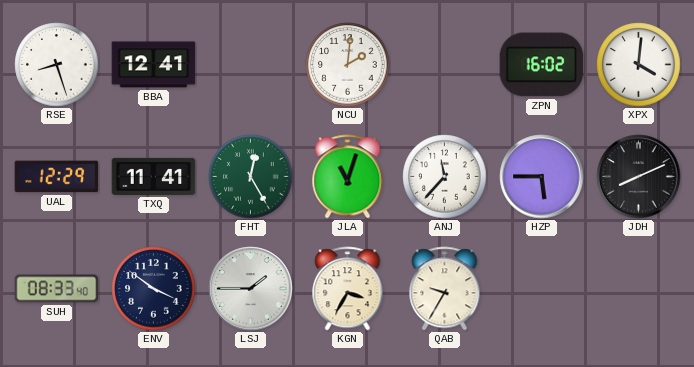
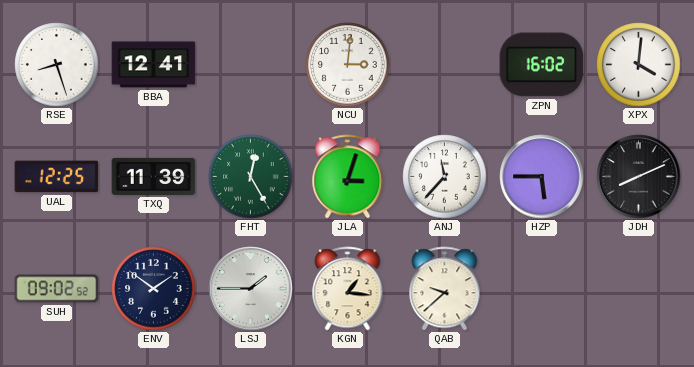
NCU: 2:01 -> 3:01 (348, 65)
UAL: 12:29 -> 12:25 (57, 177)
TXQ: 11:41 -> 11:39 (154, 176)
JLA: 11:03 -> 3:03 (348, 177)
SUH: 08:33 -> 09:02 (57, 289)
ENV: 3:51 -> 1:51 (154, 289)
KGN: 3:35 -> 1:16 (348, 289)
QAB: 9:35 -> 9:38 (445, 289)
